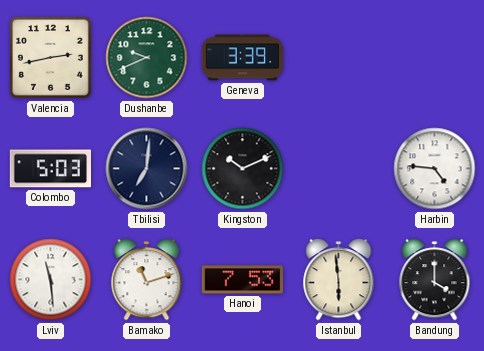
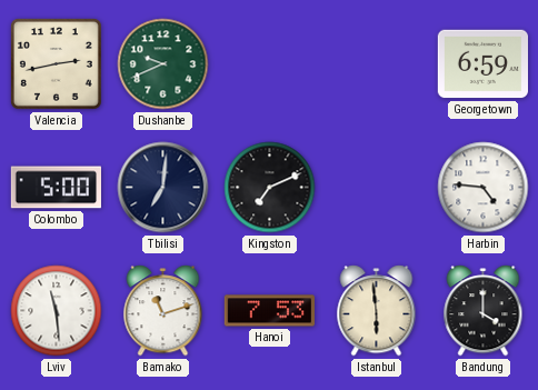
Geneva: 3:39 -> none (243, 58)
Georgetown: none -> 6:59 (482, 64)
Colombo: 5:03 -> 5:00 (56, 188)
Kingston: 10:11 -> 7:11 (270, 188)
